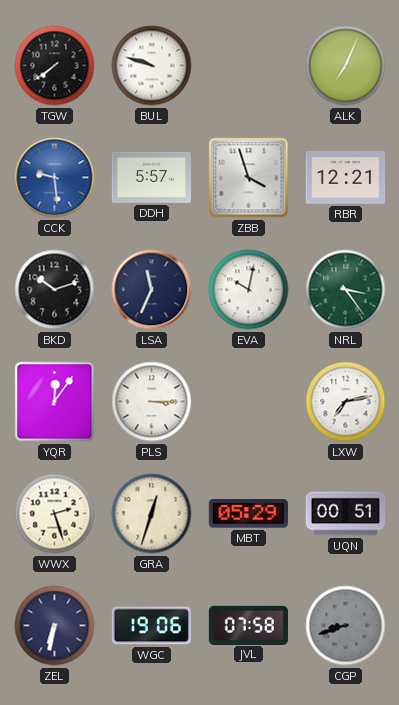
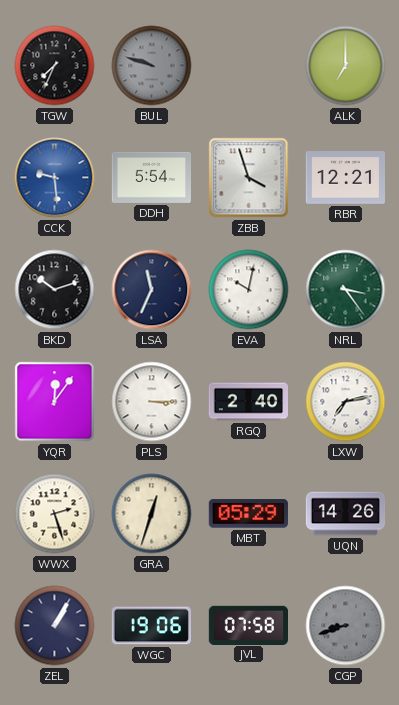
TGW: 7:39 -> 7:34 (55, 66)
BUL dial: white -> grey (152, 66)
ALK: 7:04 -> 7:00 (346, 66)
DDH: 5:57 -> 5:54 (151, 177)
RGQ: none -> 2:40 (248, 402)
UQN: 00:51 -> 14:26 (346, 514)
ZEL: 6:32 -> 1:05 (55, 626)
